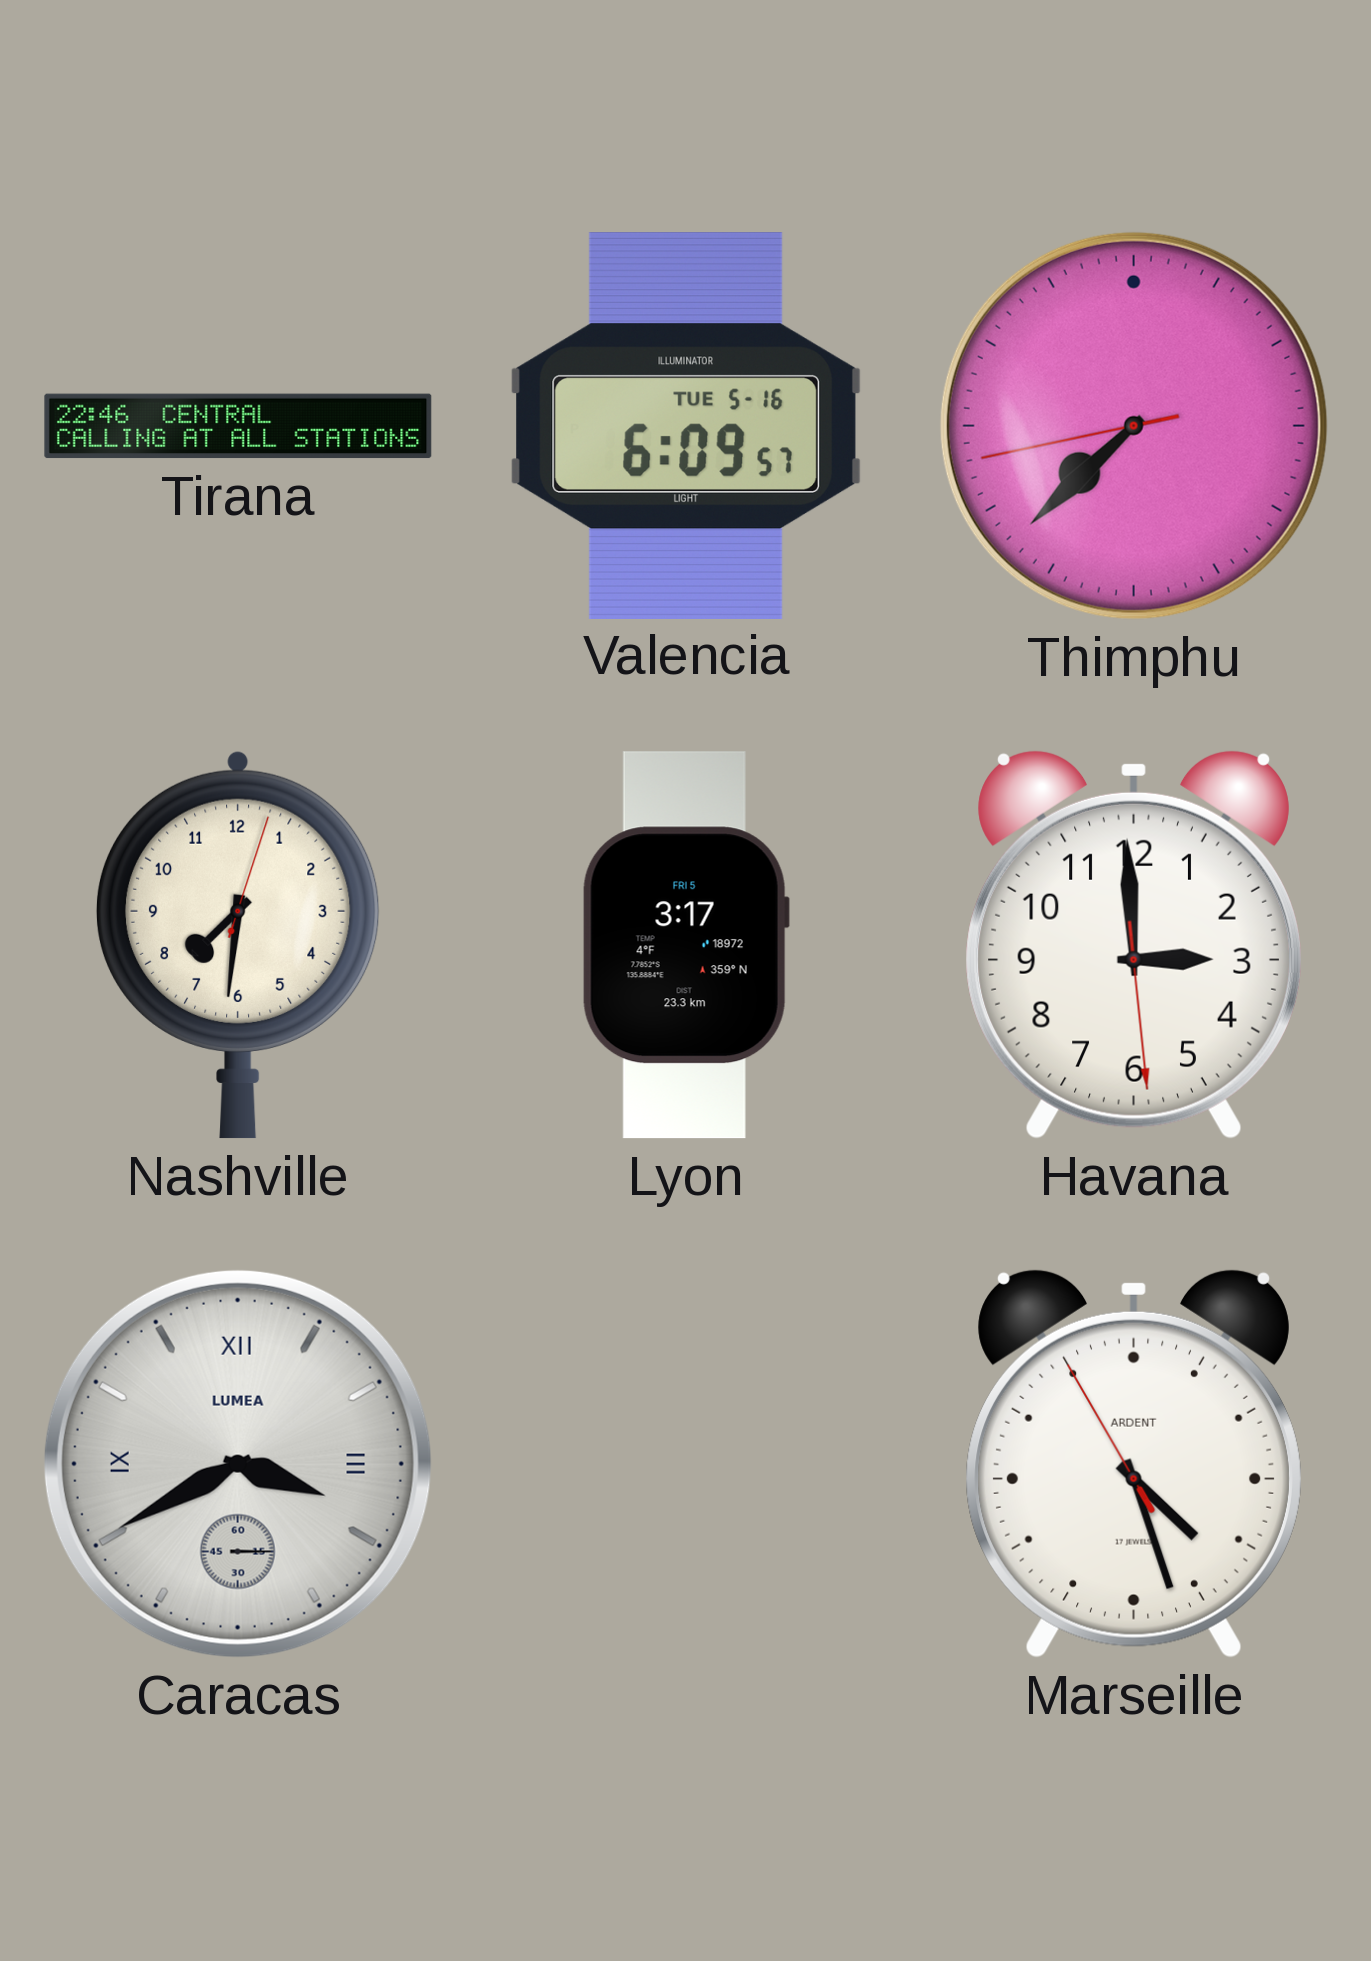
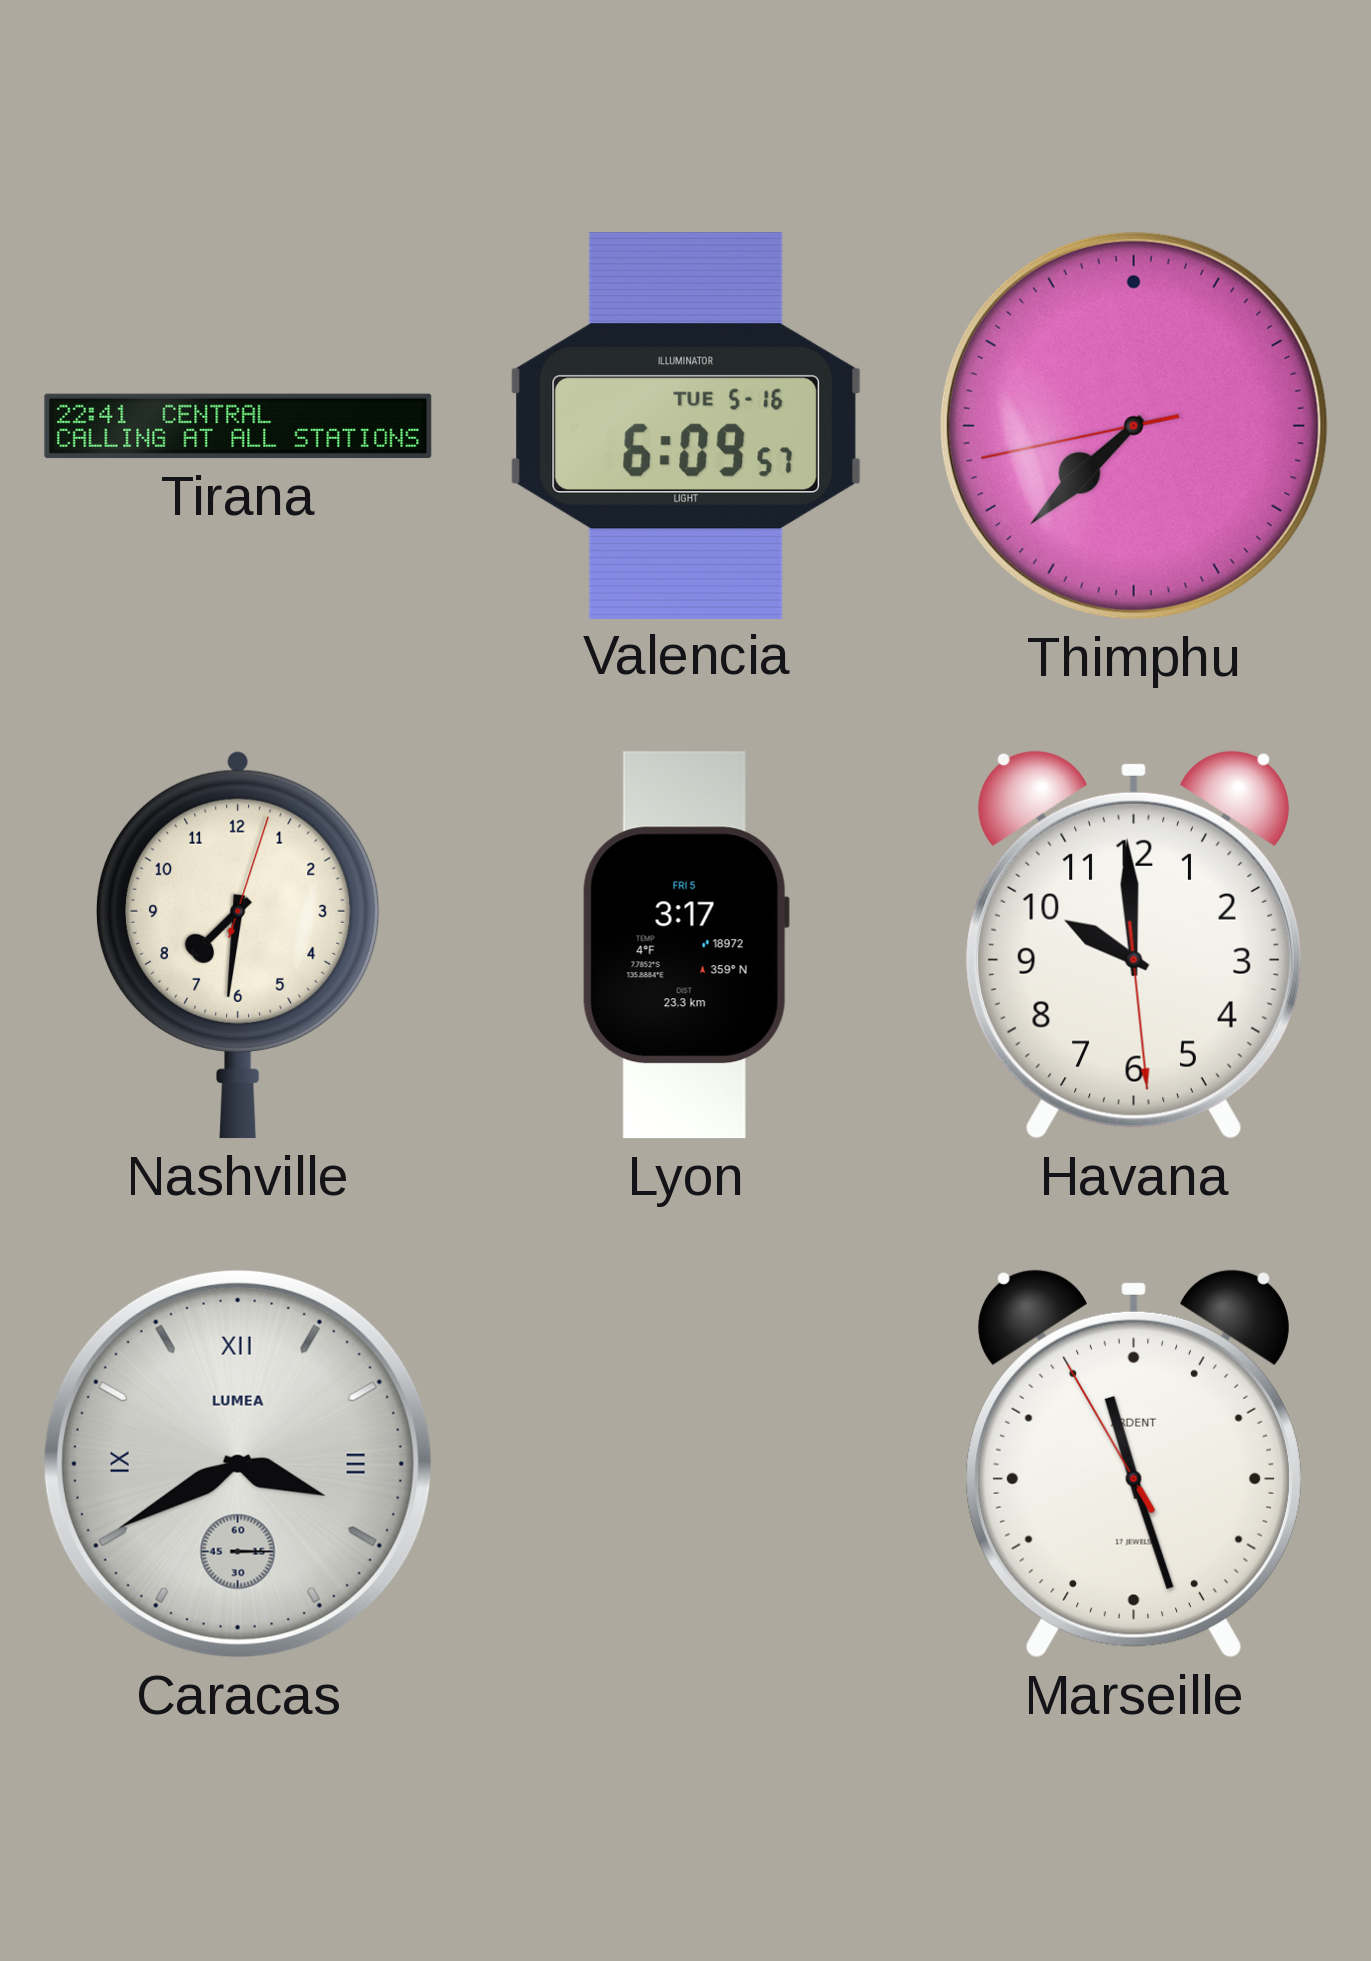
Tirana: 22:46 -> 22:41 (238, 426)
Havana: 2:59 -> 9:59 (1134, 945)
Marseille: 4:26 -> 11:26 (1134, 1464)
